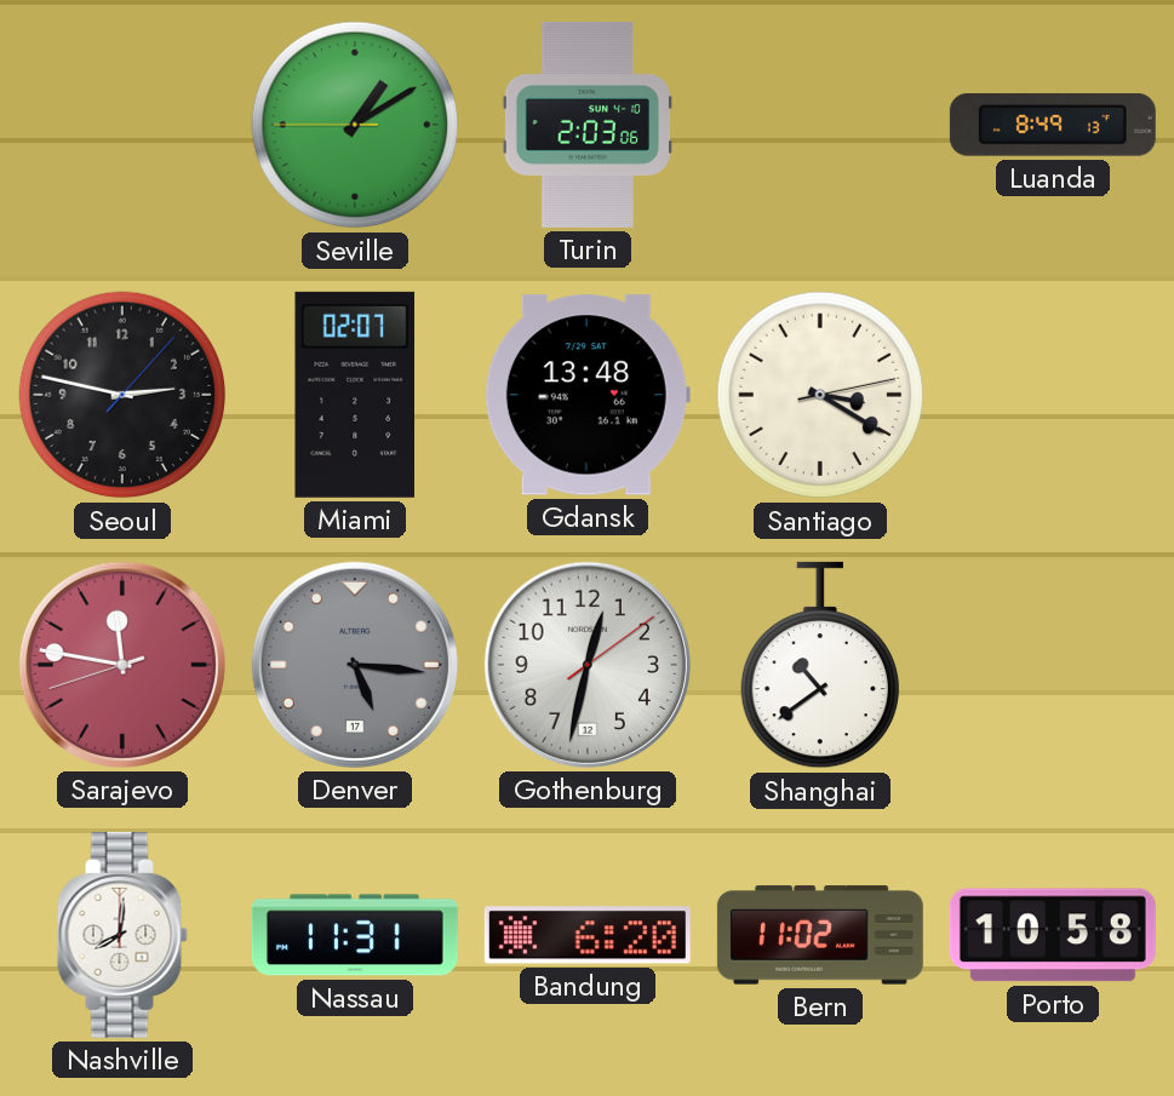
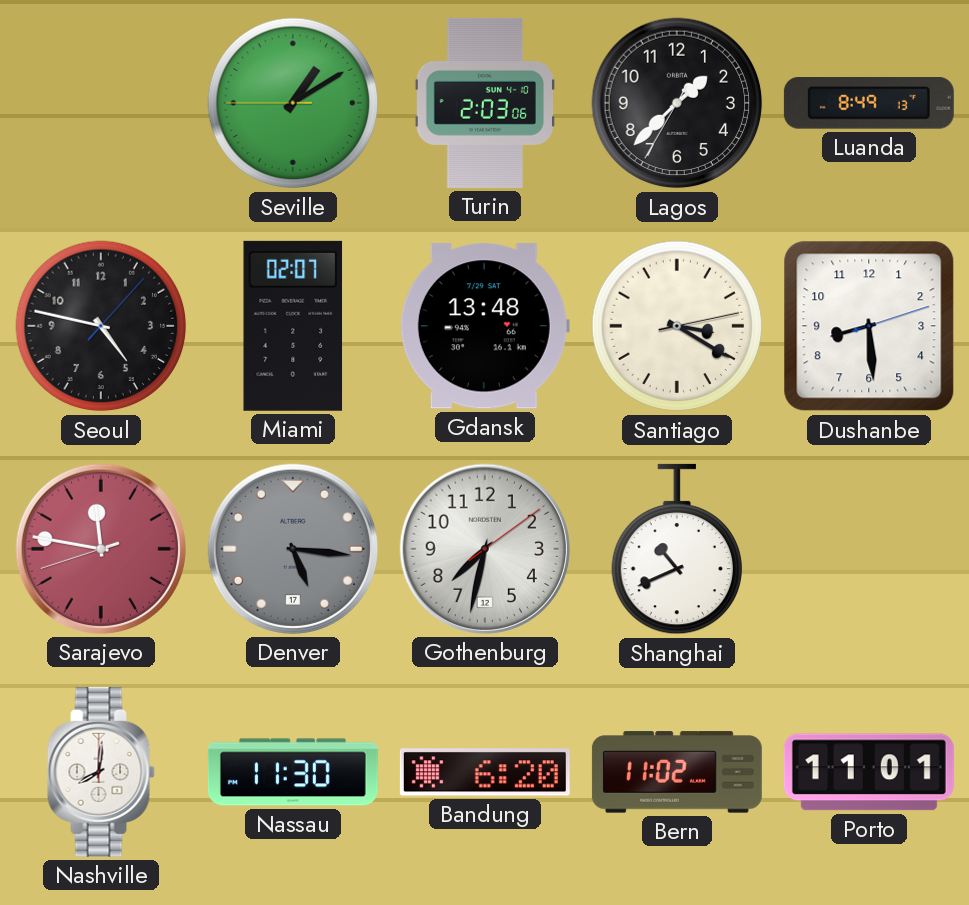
Lagos: none -> 1:37 (677, 103)
Seoul: 2:47 -> 4:47 (101, 326)
Dushanbe: none -> 8:29 (869, 326)
Gothenburg: 12:32 -> 7:32 (485, 549)
Shanghai: 10:39 -> 10:41 (676, 549)
Nassau: 11:31 -> 11:30 (293, 772)
Porto: 10:58 -> 11:01 (869, 772)
